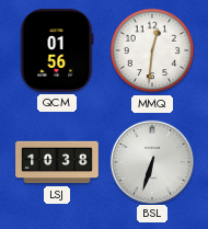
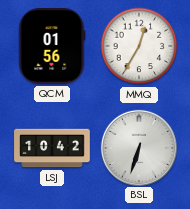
MMQ: 12:31 -> 12:35 (139, 46)
LSJ: 10:38 -> 10:42 (52, 148)
